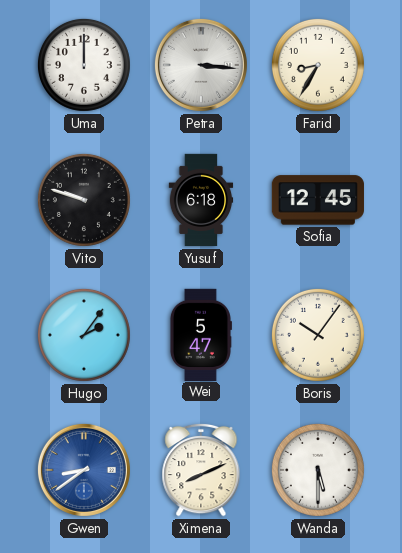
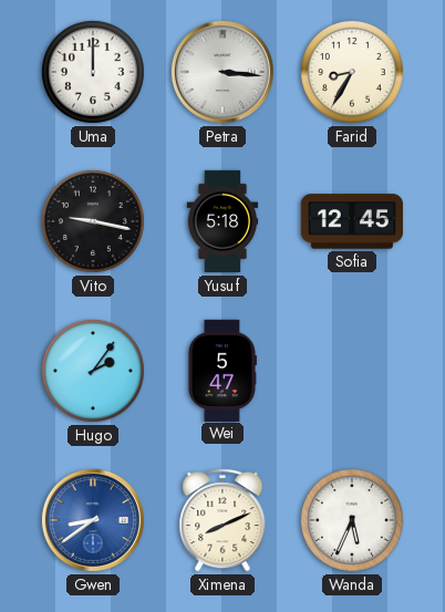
Vito: 9:48 -> 9:17 (93, 221)
Yusuf: 6:18 -> 5:18 (222, 221)
Boris: 10:06 -> none (318, 335)
Wanda: 5:30 -> 5:34 (352, 520)
